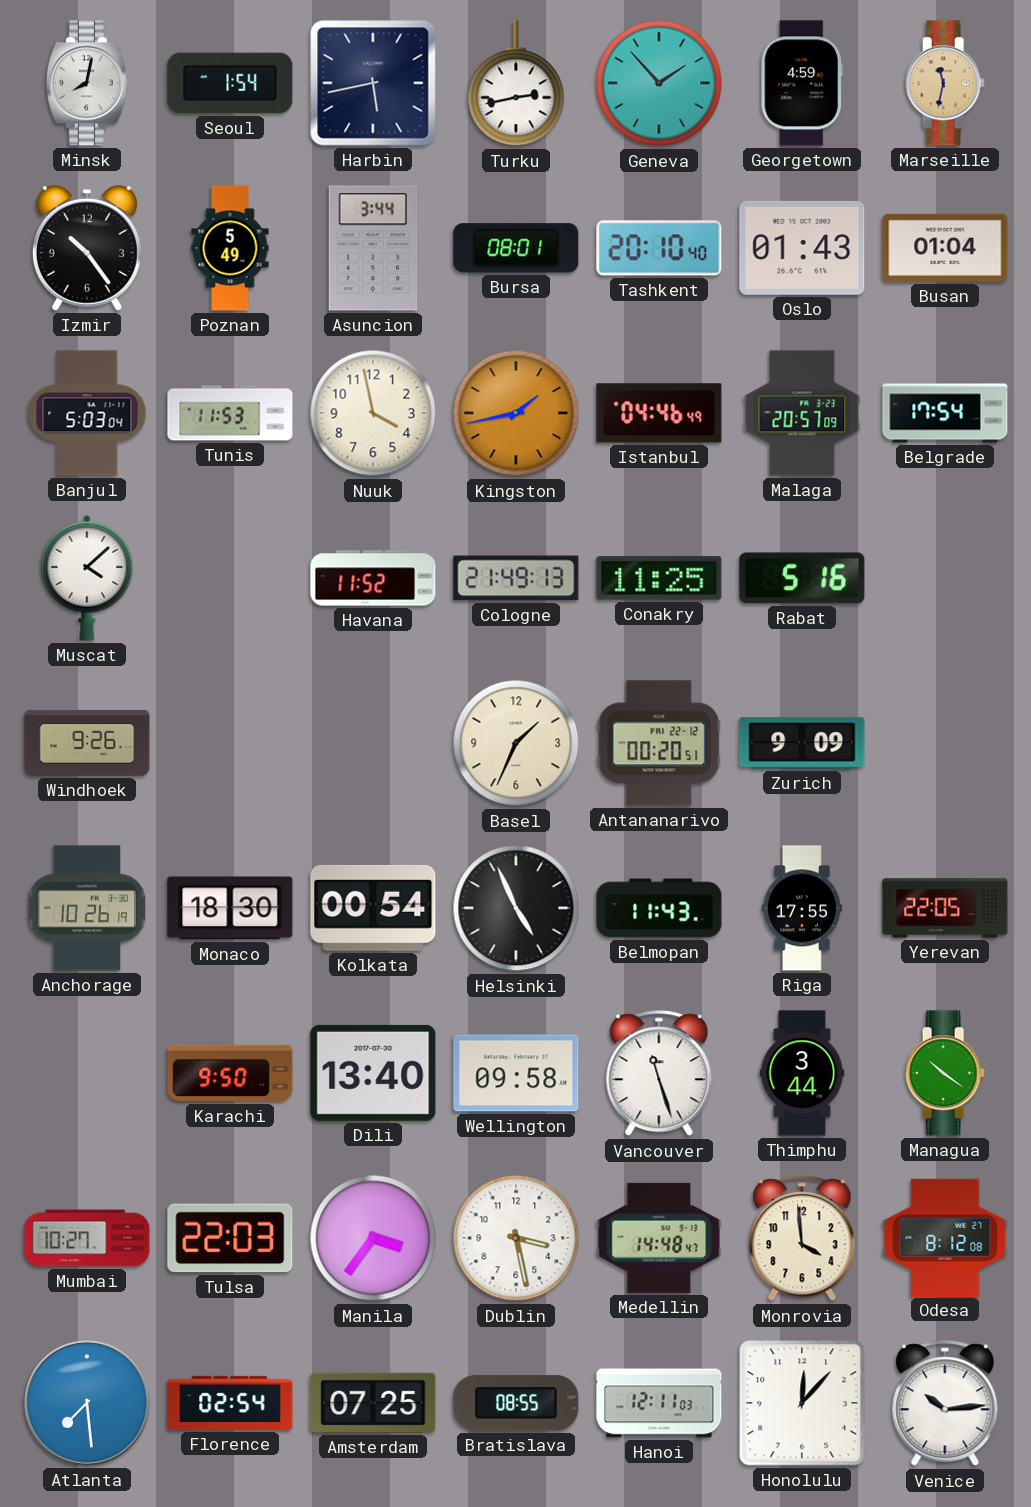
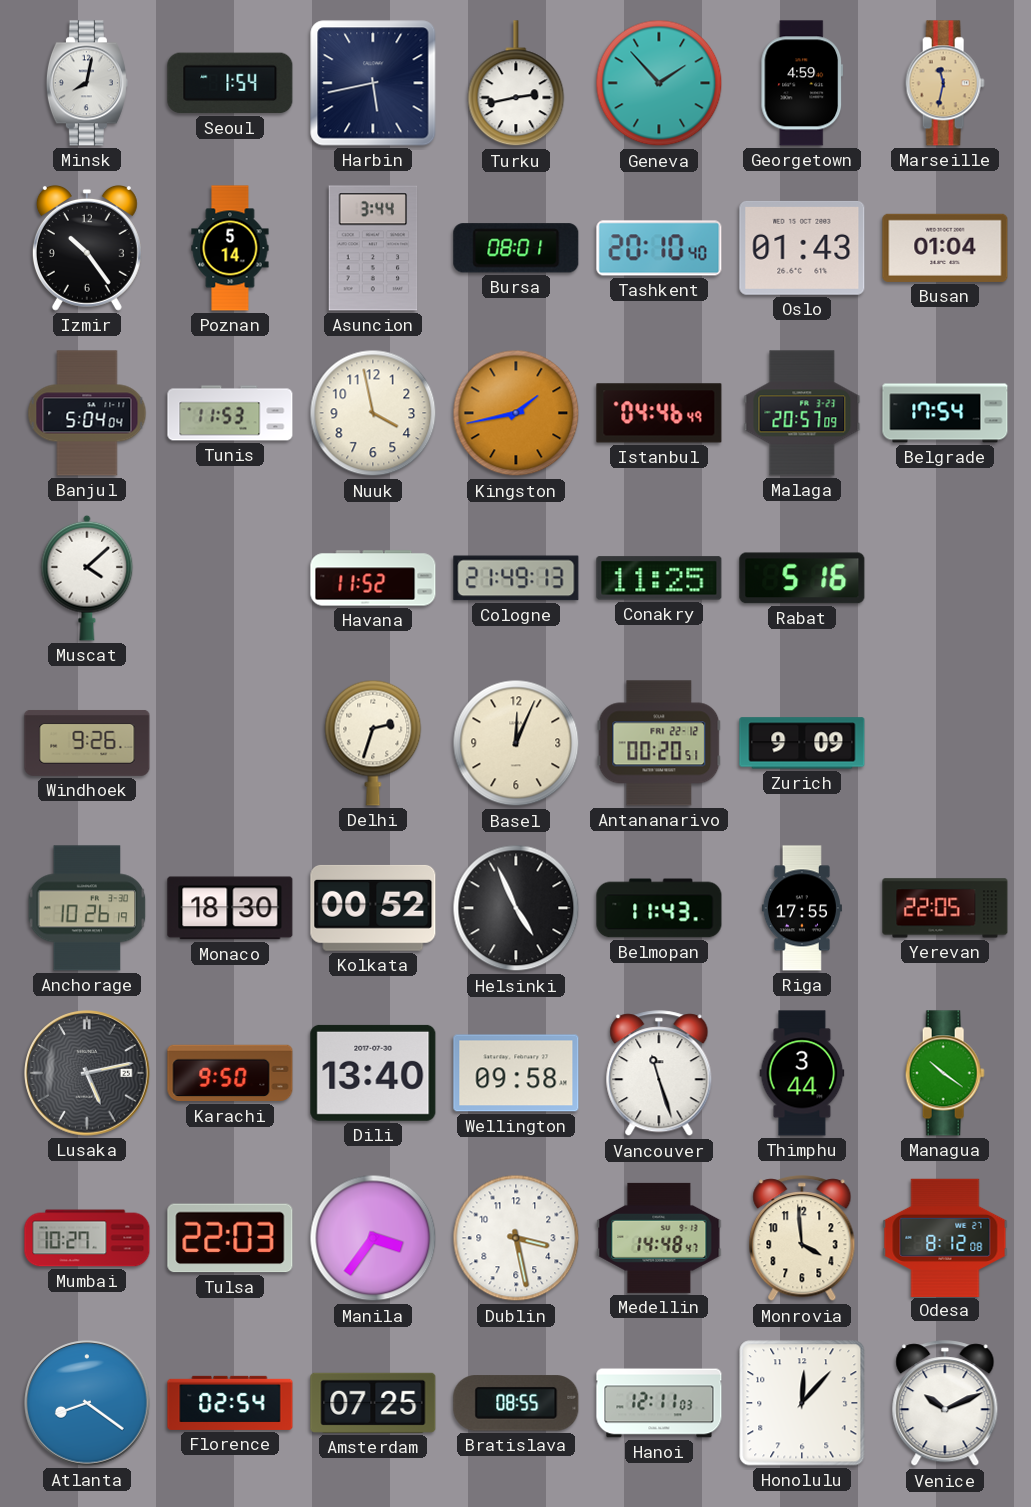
Poznan: 5:49 -> 5:14 (230, 248)
Banjul: 5:03 -> 5:04 (87, 413)
Delhi: none -> 2:33 (373, 743)
Basel: 1:34 -> 12:04 (516, 743)
Kolkata: 00:54 -> 00:52 (373, 908)
Lusaka: none -> 5:13 (87, 1073)
Atlanta: 7:29 -> 8:21 (87, 1403)
Venice: 10:14 -> 10:11 (945, 1404)
